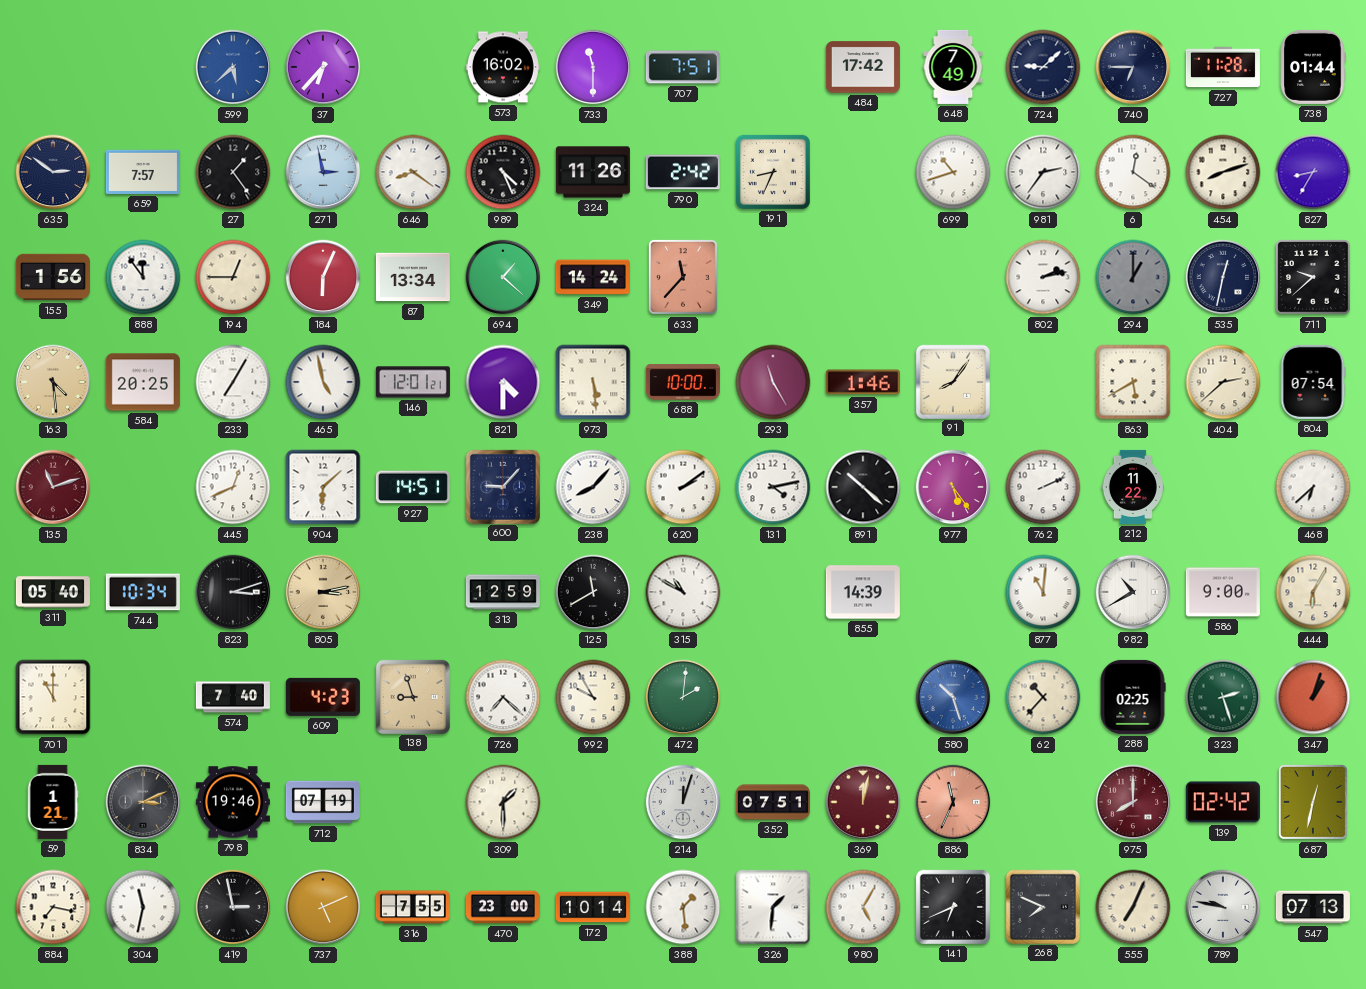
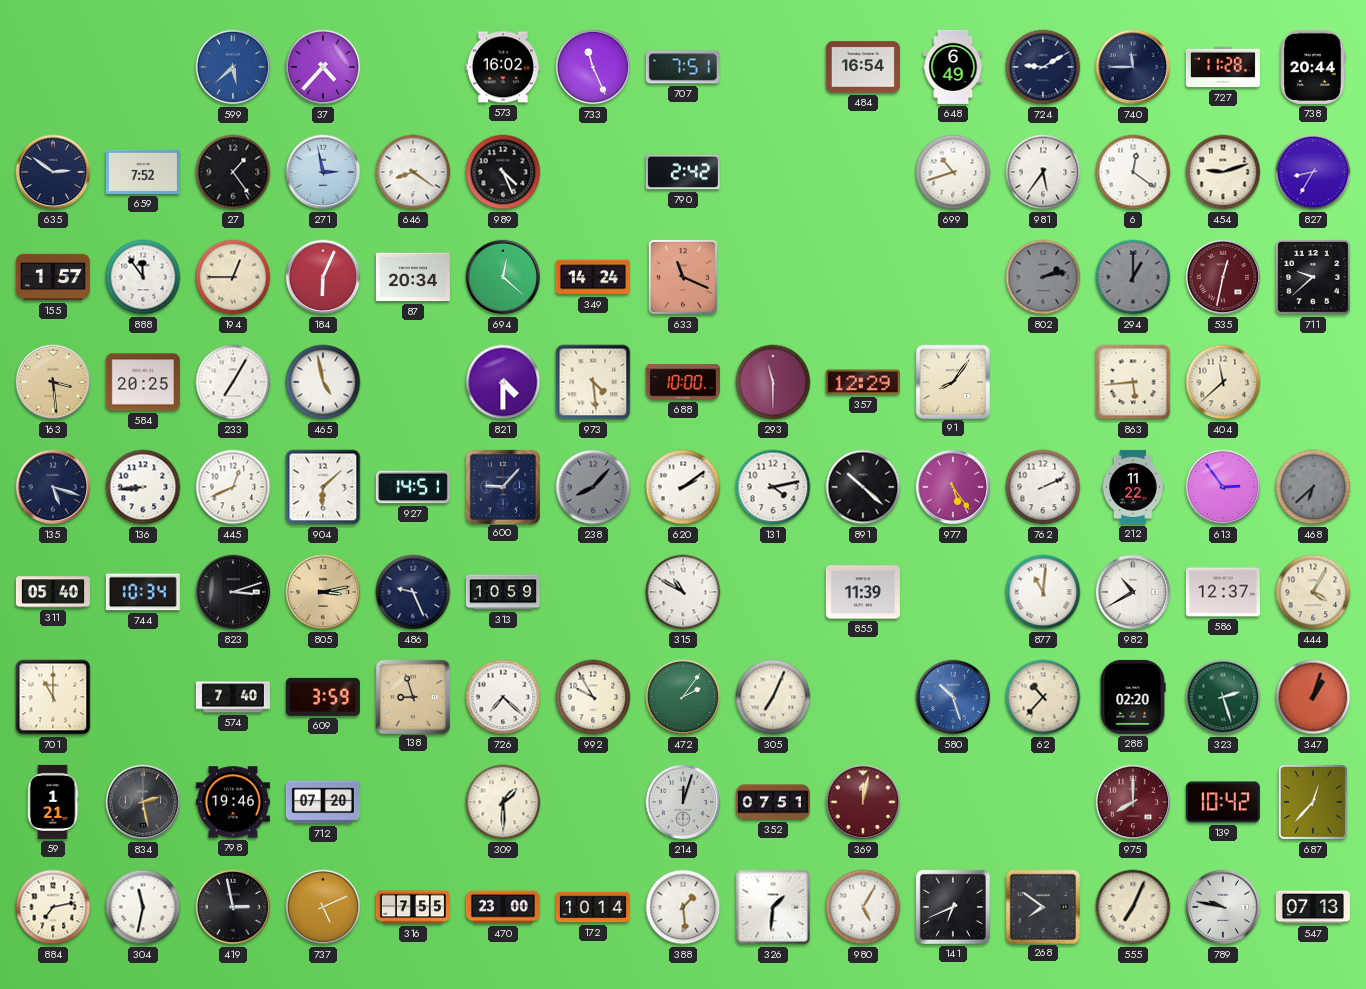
37: 6:37 -> 4:37 (323, 67)
733: 11:30 -> 11:26 (593, 67)
484: 17:42 -> 16:54 (863, 67)
648: 7:49 -> 6:49 (953, 67)
724: 9:08 -> 9:10 (1043, 67)
740: 6:45 -> 11:45 (1133, 67)
738: 01:44 -> 20:44 (1313, 67)
659: 7:57 -> 7:52 (143, 172)
324: 11:26 -> none (593, 172)
191: 8:34 -> none (773, 172)
981: 2:36 -> 5:36 (1043, 172)
454: 8:12 -> 9:12 (1223, 172)
155: 1:56 -> 1:57 (53, 277)
87: 13:34 -> 20:34 (413, 277)
694: 1:22 -> 12:22 (503, 277)
633: 11:37 -> 11:19 (683, 278)
802 dial: white -> grey (1043, 277)
535 dial: navy -> burgundy (1223, 277)
163: 4:29 -> 3:29 (53, 382)
146: 12:01 -> none (413, 382)
973: 5:29 -> 4:29 (593, 382)
293: 11:25 -> 11:30 (773, 382)
357: 1:46 -> 12:29 (863, 382)
863: 5:40 -> 5:44 (1133, 382)
404: 2:38 -> 11:38 (1223, 382)
804: 07:54 -> none (1313, 382)
135: 11:12 -> 5:18 (53, 487)
135 dial: burgundy -> navy (53, 487)
136: none -> 8:44 (143, 487)
238 dial: white -> grey (593, 487)
613: none -> 2:54 (1223, 487)
468 dial: white -> grey (1313, 487)
486: none -> 9:26 (413, 592)
313: 12:59 -> 10:59 (503, 592)
125: 11:40 -> none (593, 592)
855: 14:39 -> 11:39 (863, 592)
586: 9:00 -> 12:37 (1223, 592)
444: 6:05 -> 4:05 (1313, 592)
609: 4:23 -> 3:59 (323, 697)
472: 2:01 -> 2:06 (683, 697)
305: none -> 7:04 (773, 697)
288: 02:25 -> 02:20 (1133, 697)
834: 3:11 -> 2:28 (143, 802)
712: 07:19 -> 07:20 (323, 802)
886: 11:34 -> none (953, 802)
139: 02:42 -> 10:42 (1223, 802)
687: 12:32 -> 12:37 (1313, 803)
884: 7:17 -> 7:13 (53, 907)
268: 7:49 -> 7:51 (1042, 906)
